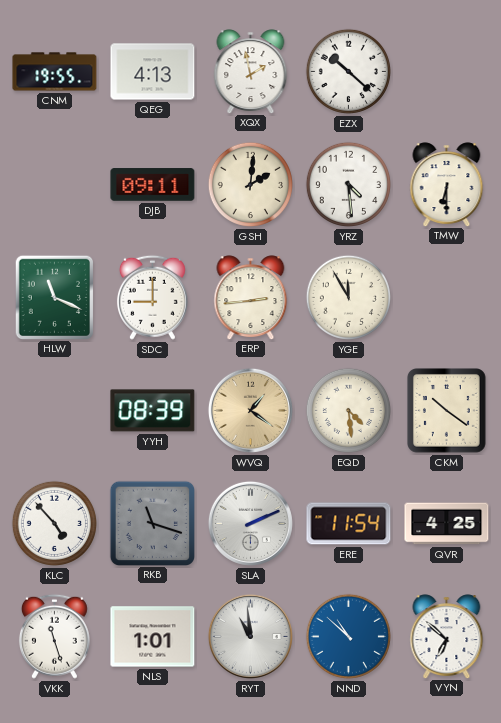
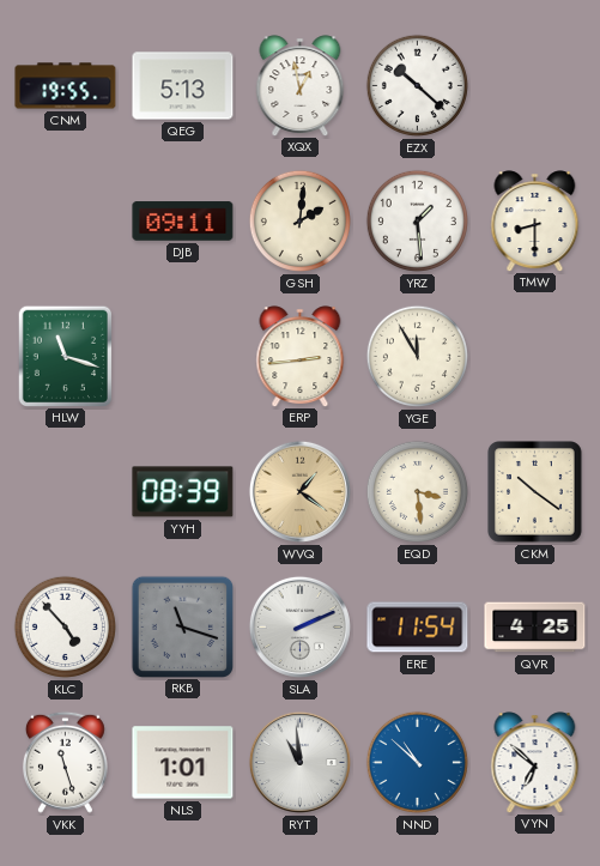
QEG: 4:13 -> 5:13 (183, 86)
XQX: 1:58 -> 12:58 (301, 85)
YRZ: 4:29 -> 1:29 (417, 220)
TMW: 6:30 -> 8:30 (535, 220)
HLW: 11:19 -> 11:18 (65, 356)
SDC: 9:00 -> none (152, 297)
EQD: 4:29 -> 3:29 (417, 491)
